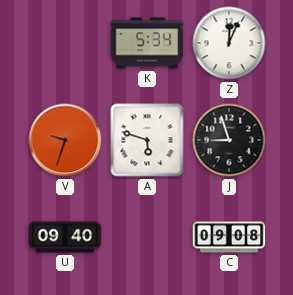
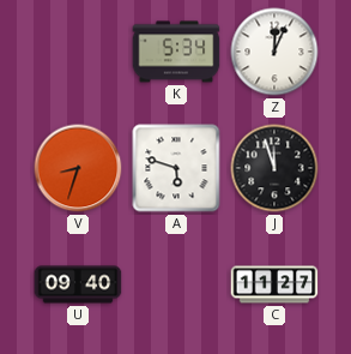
V: 9:33 -> 8:33 (78, 168)
J: 8:57 -> 11:57 (274, 168)
C: 09:08 -> 11:27 (274, 284)
